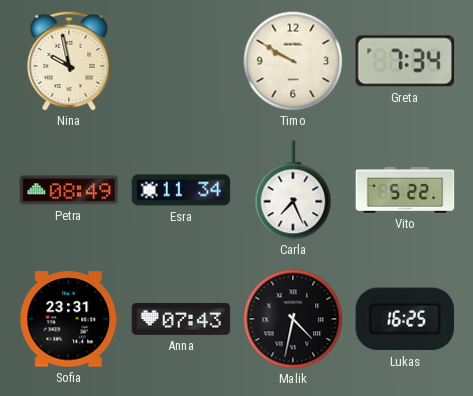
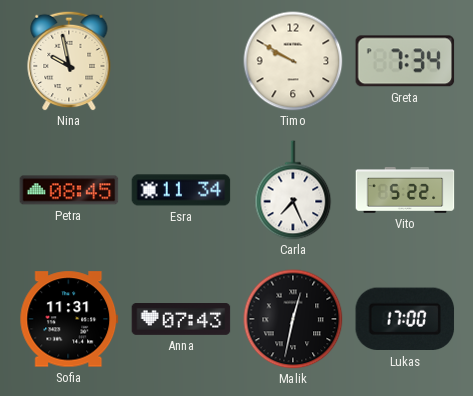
Petra: 08:49 -> 08:45 (69, 190)
Sofia: 23:31 -> 11:31 (69, 319)
Malik: 4:32 -> 12:32 (293, 319)
Lukas: 16:25 -> 17:00 (405, 319)
